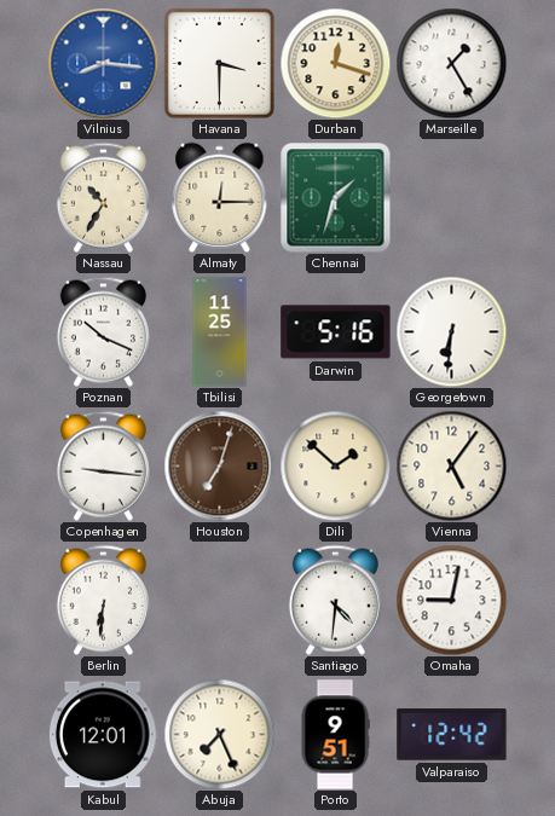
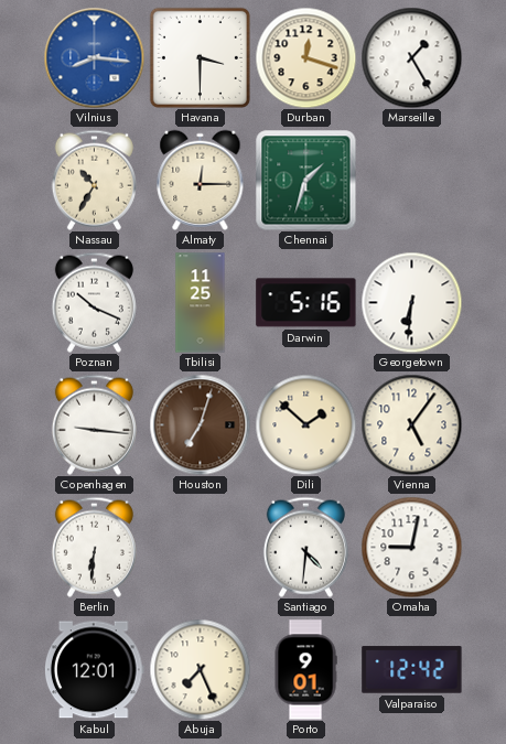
Porto: 9:51 -> 9:01 (305, 670)
